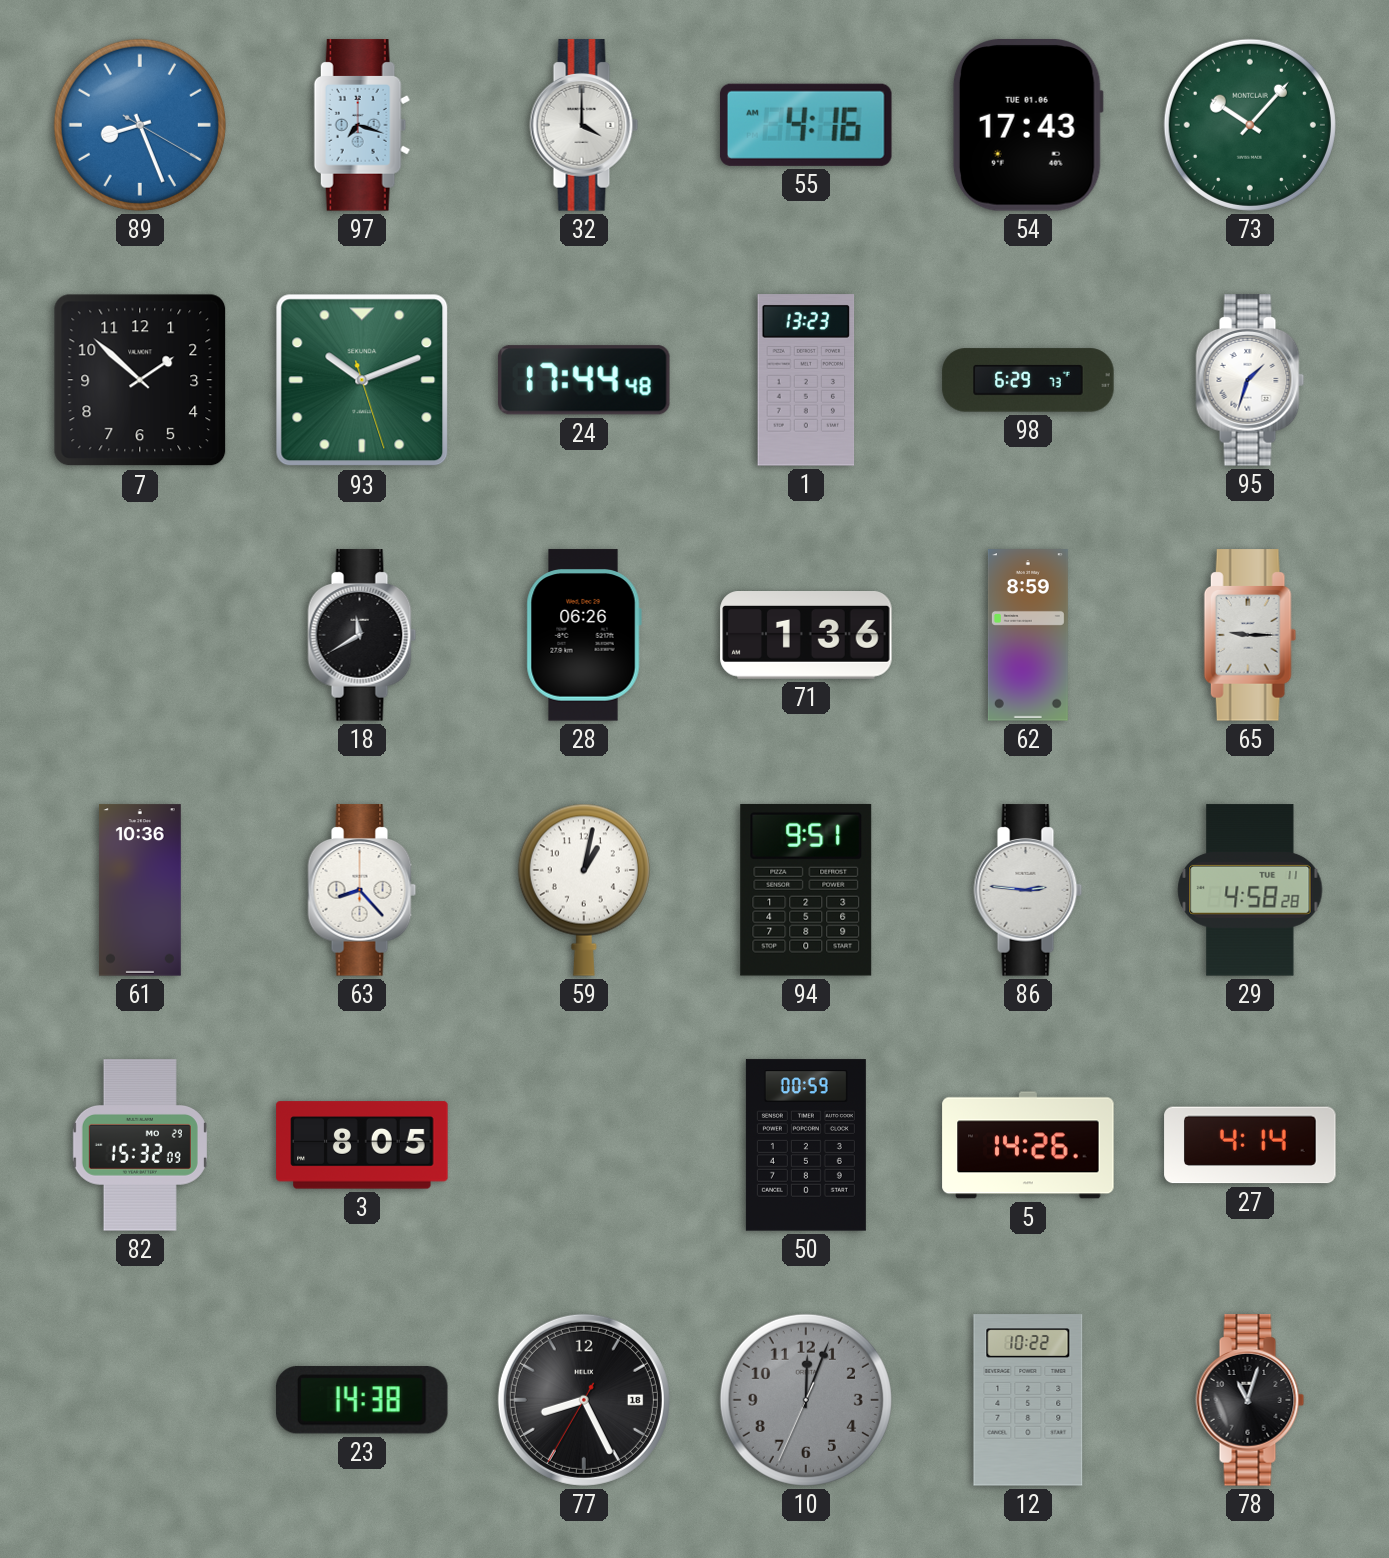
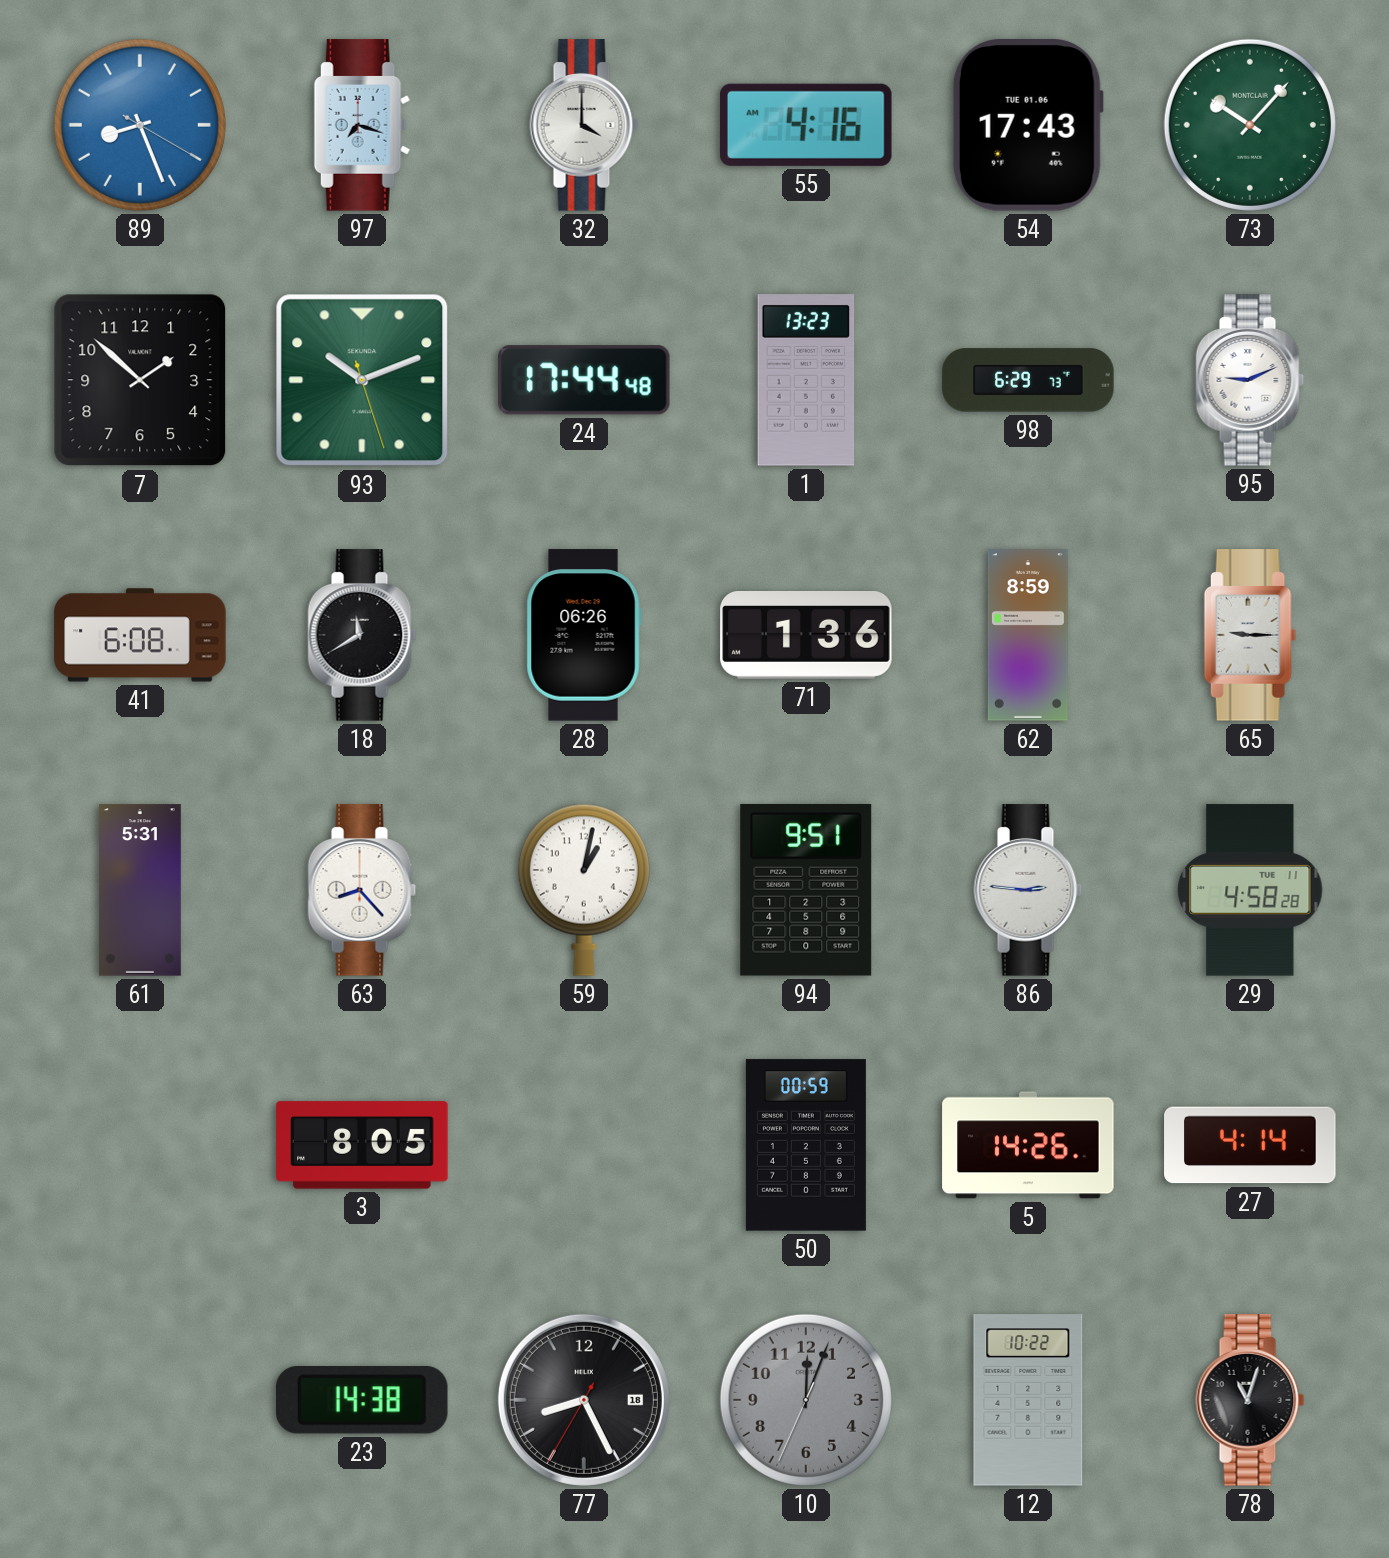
95: 1:33 -> 9:11 (1250, 380)
41: none -> 6:08 (140, 635)
61: 10:36 -> 5:31 (140, 890)
82: 15:32 -> none (140, 1145)
